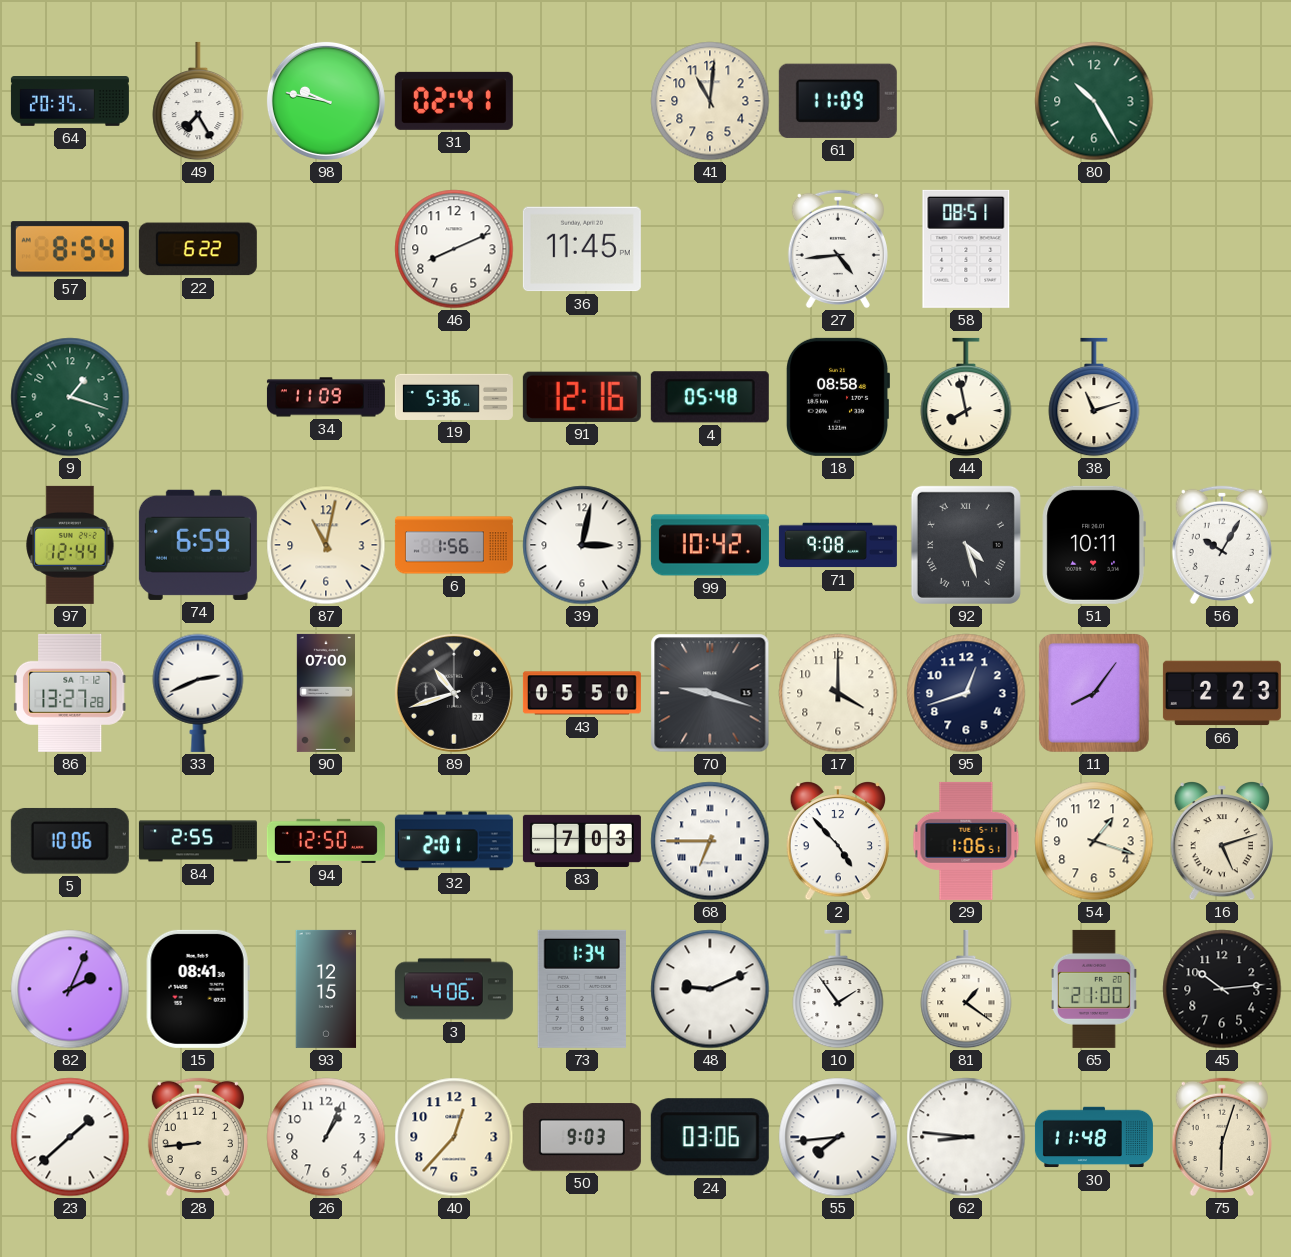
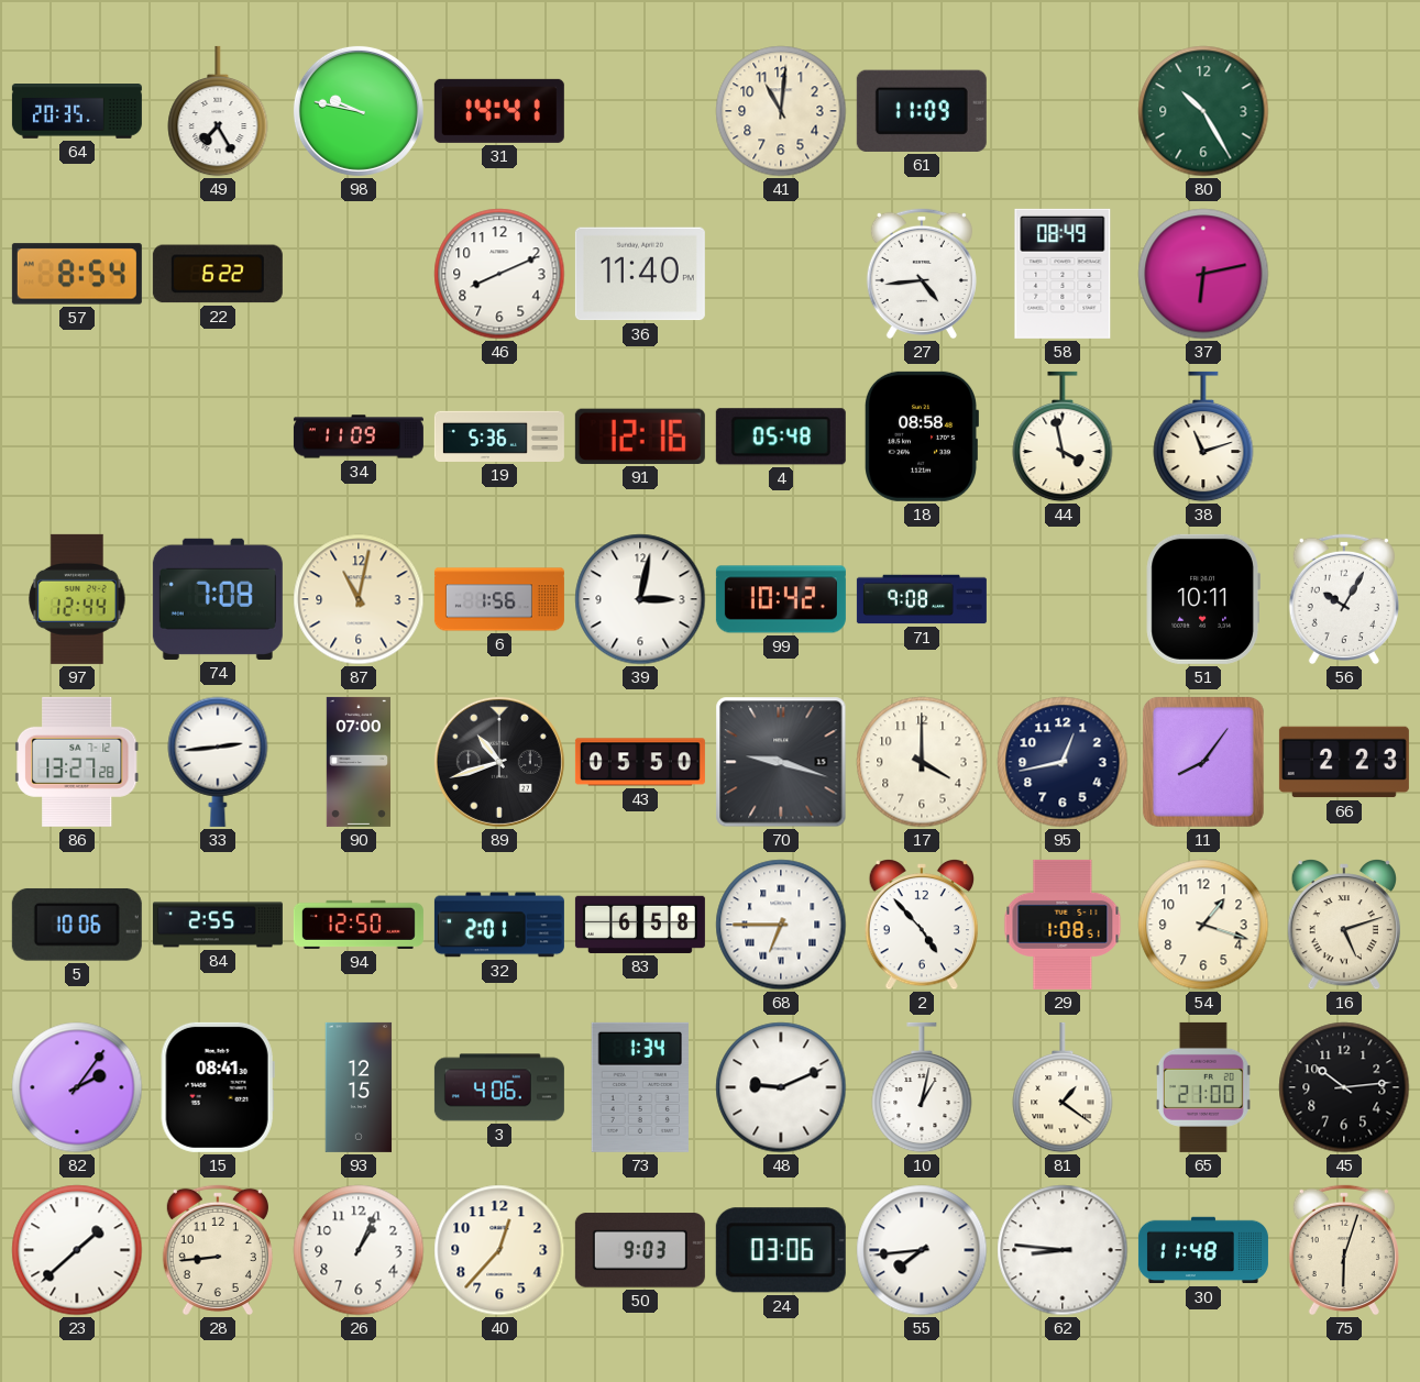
31: 02:41 -> 14:41 (499, 111)
36: 11:45 -> 11:40 (640, 274)
58: 08:51 -> 08:49 (1063, 274)
37: none -> 6:13 (1203, 274)
9: 1:18 -> none (70, 397)
44: 7:58 -> 3:58 (1063, 436)
74: 6:59 -> 7:08 (218, 599)
92: 4:27 -> none (966, 545)
33: 2:41 -> 2:44 (218, 762)
95: 12:42 -> 12:43 (1063, 762)
83: 7:03 -> 6:58 (640, 925)
29: 1:06 -> 1:08 (1063, 925)
82: 2:04 -> 2:06 (77, 1087)
10: 1:54 -> 1:02 (922, 1087)
